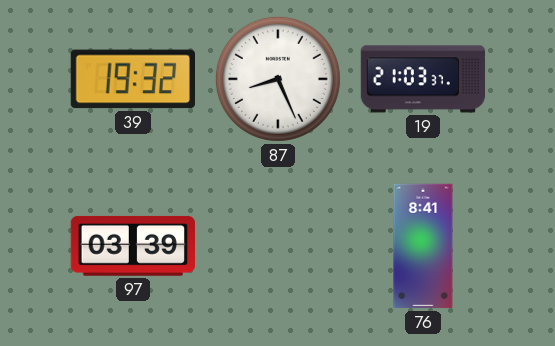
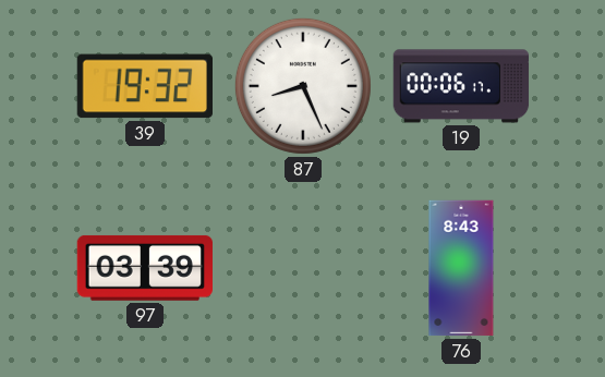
19: 21:03 -> 00:06 (461, 86)
76: 8:41 -> 8:43 (461, 268)
